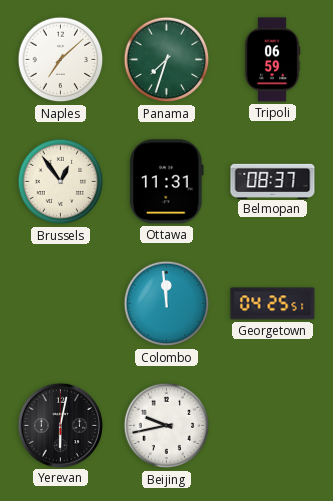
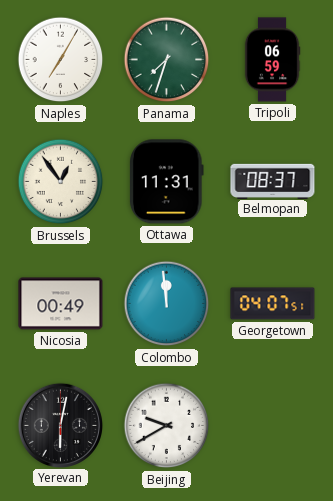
Naples: 7:08 -> 7:05 (61, 60)
Nicosia: none -> 00:49 (61, 304)
Georgetown: 04:25 -> 04:07 (273, 304)
Beijing: 9:43 -> 9:40 (167, 426)
